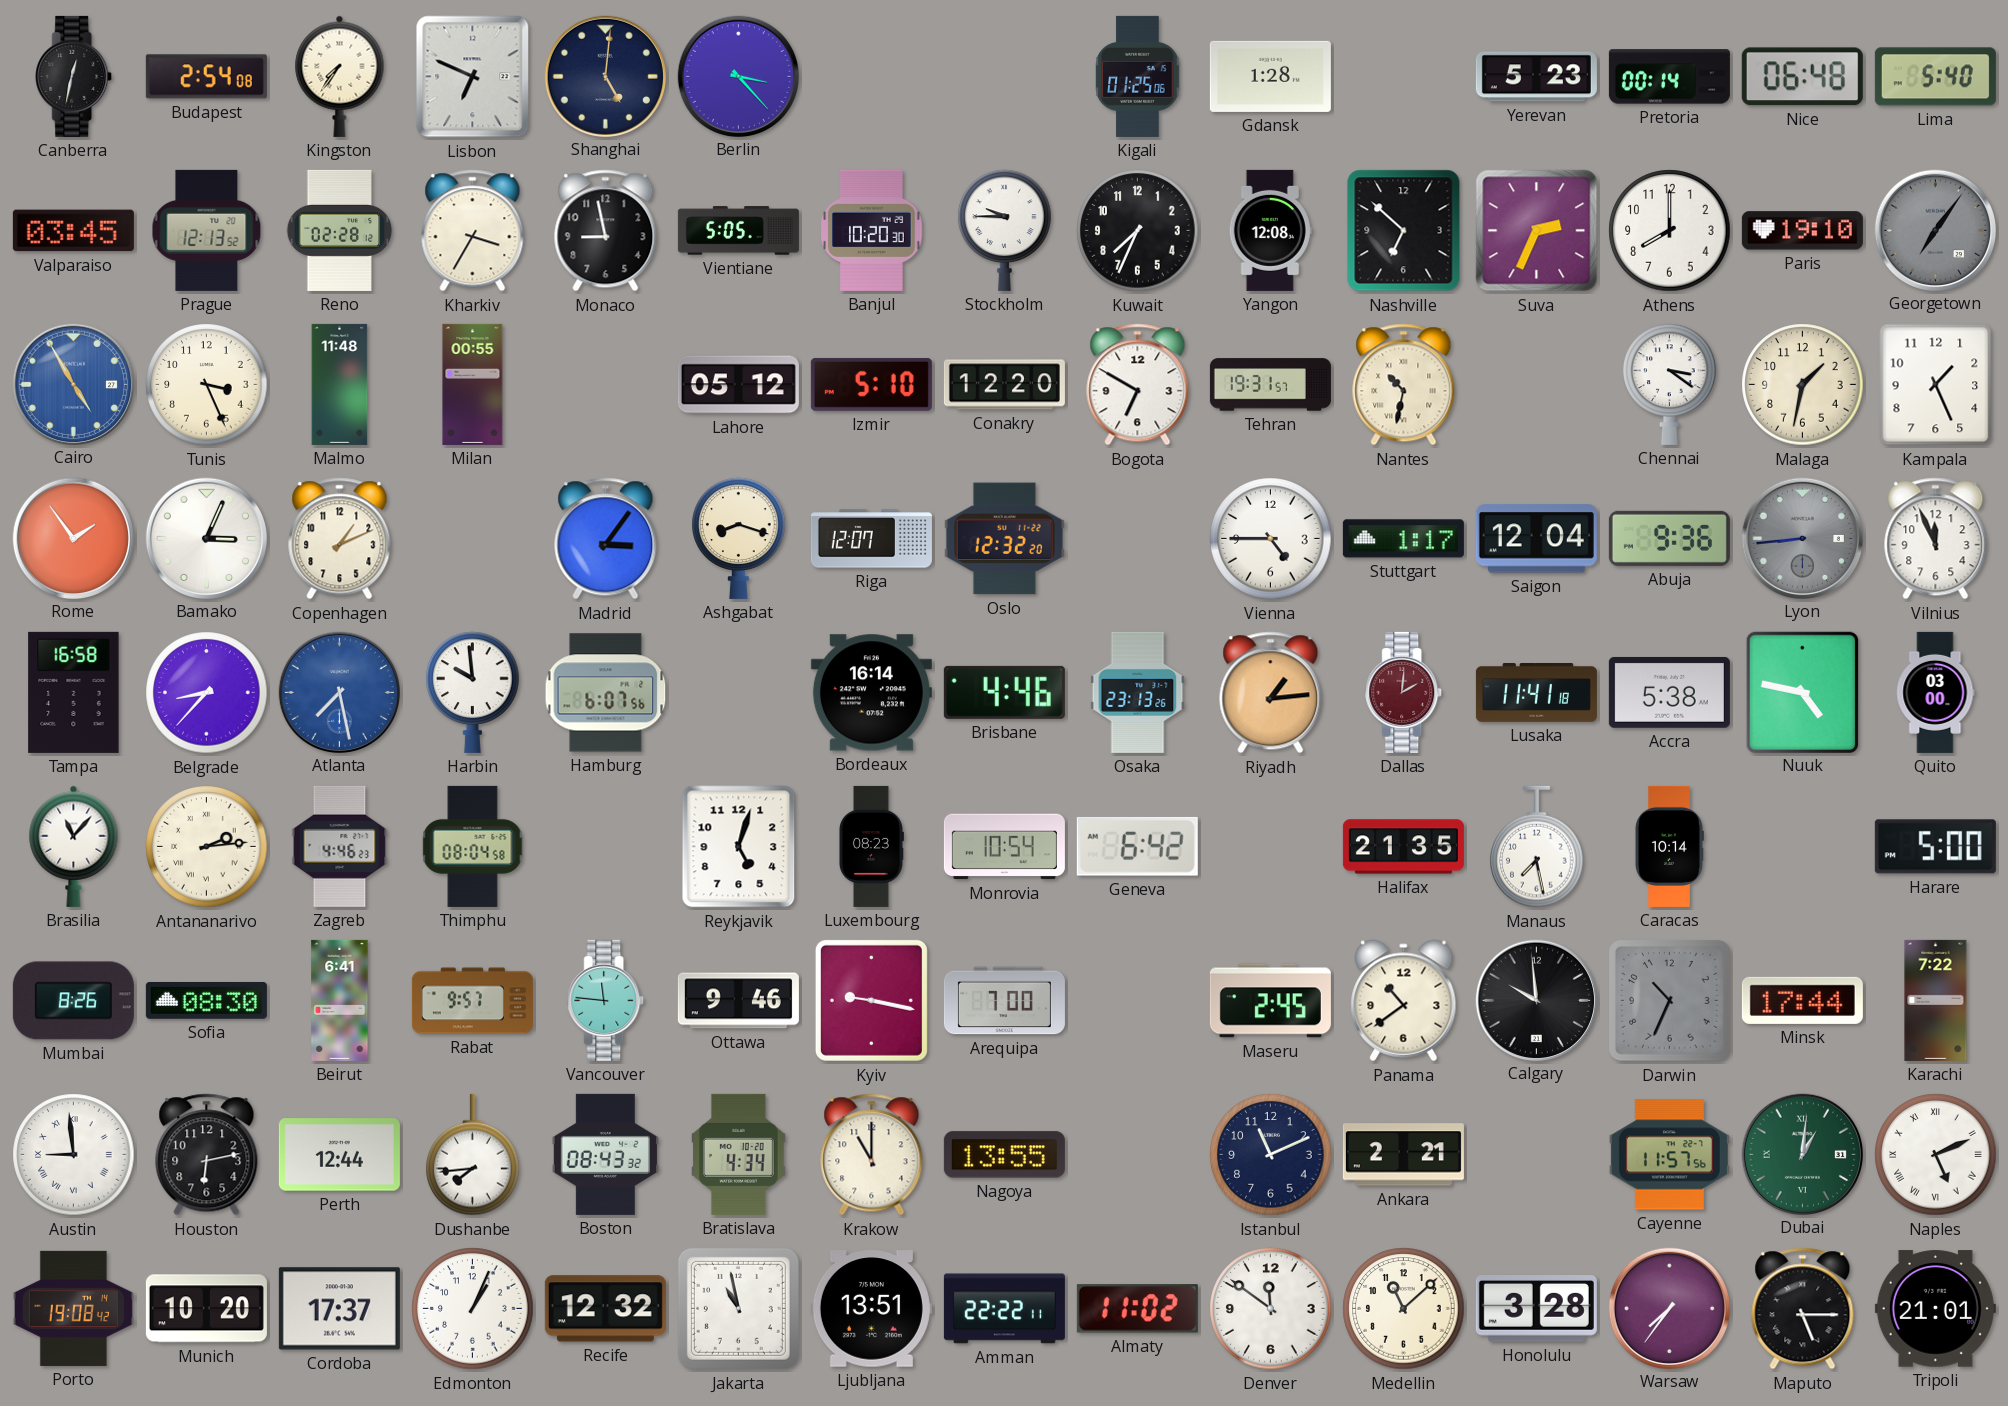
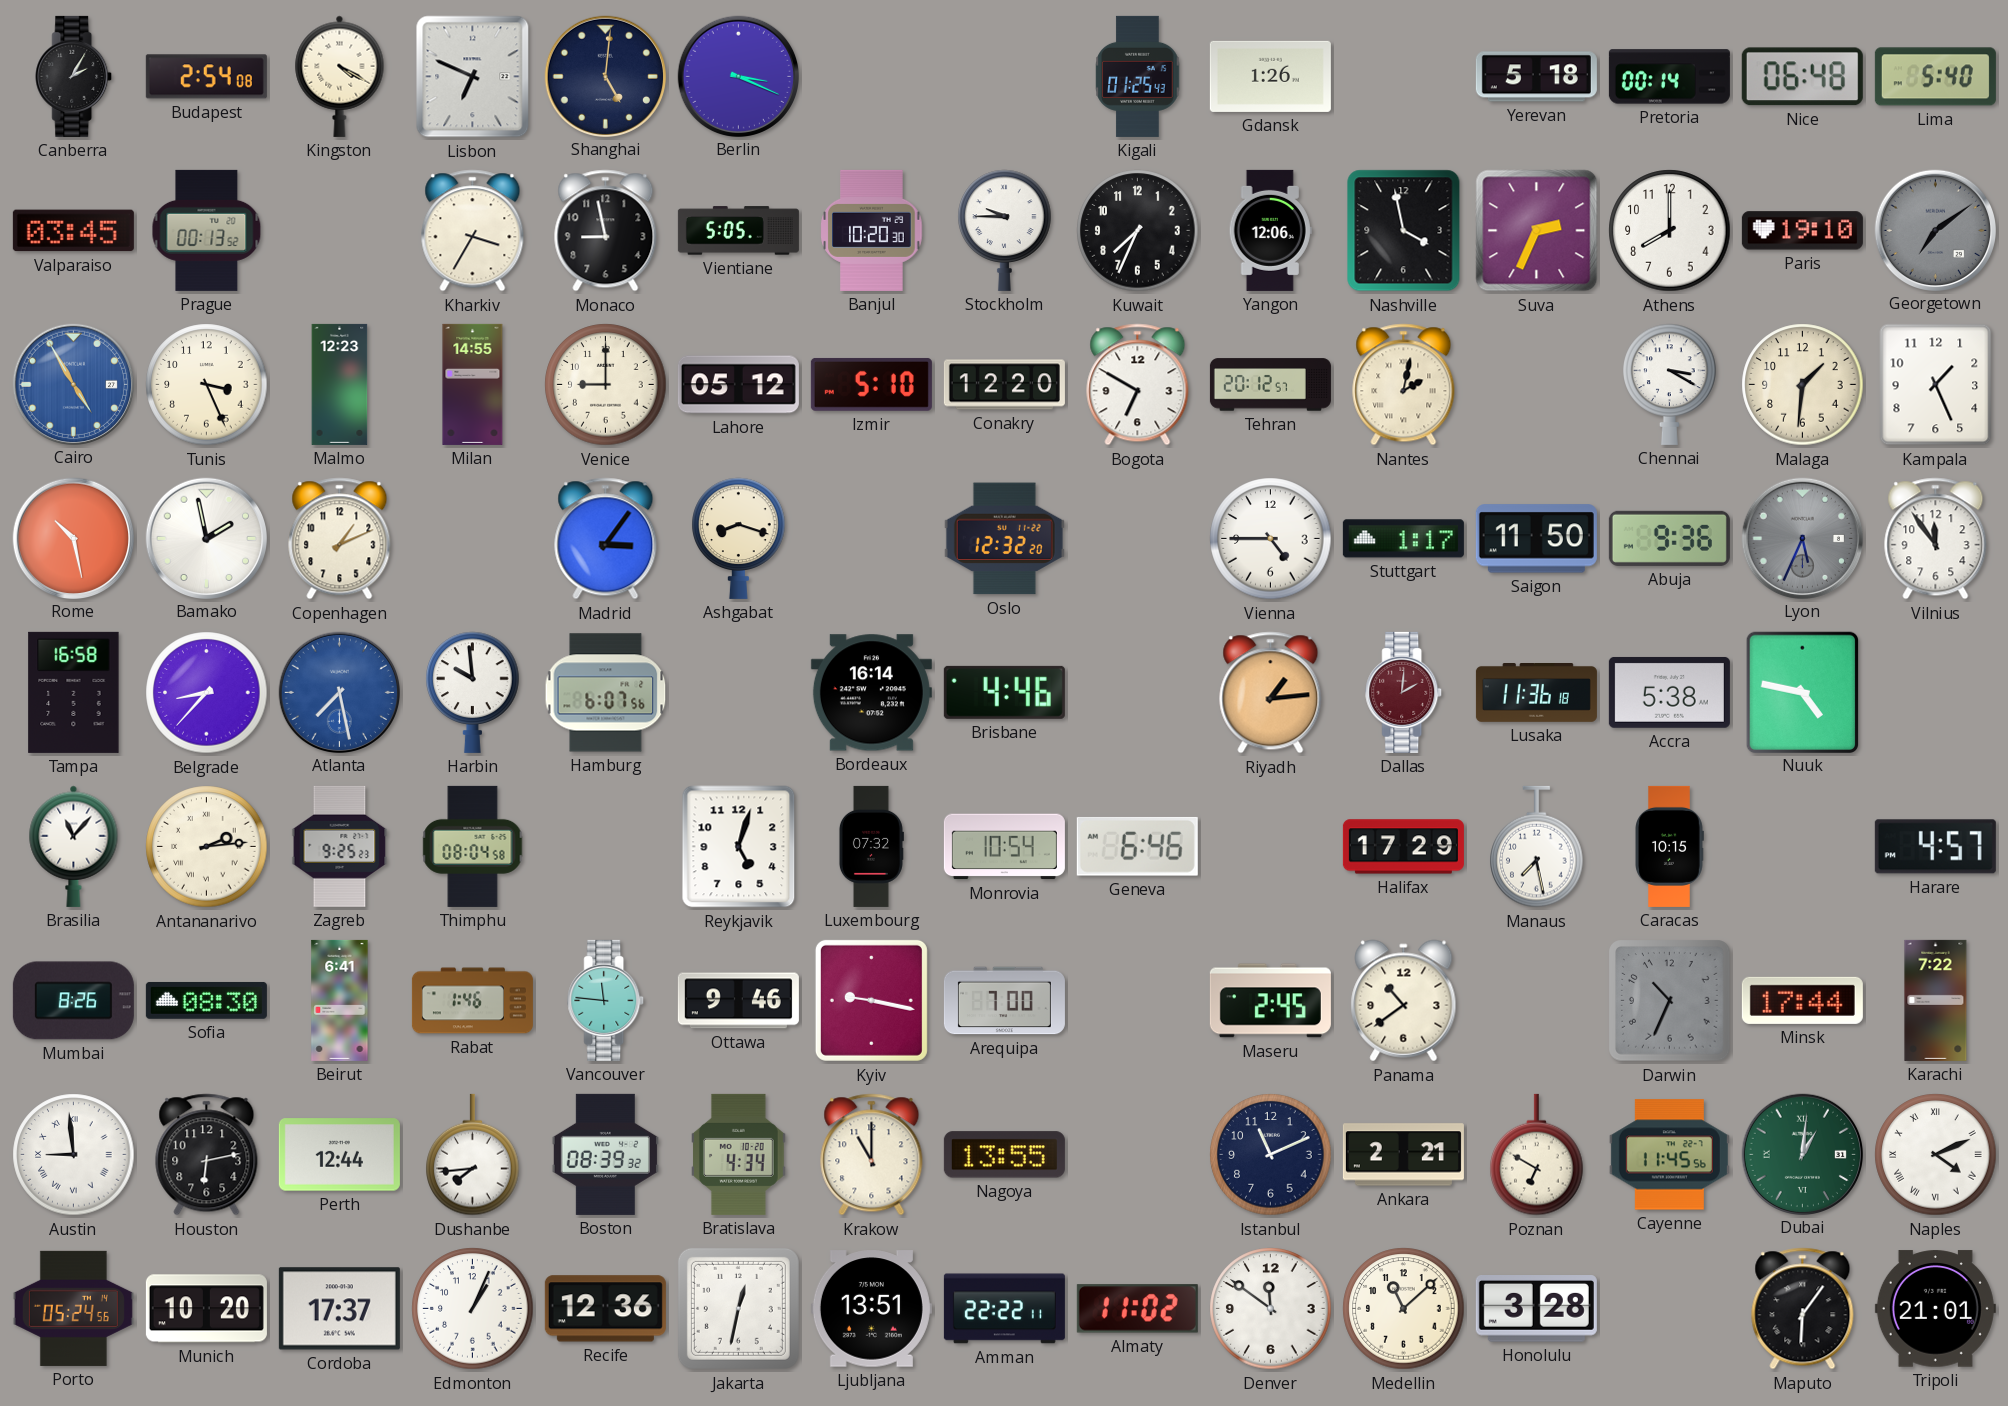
Canberra: 12:32 -> 2:05 (74, 76)
Kingston: 7:36 -> 4:20 (340, 76)
Berlin: 3:23 -> 3:19 (738, 76)
Kigali: 01:25:06 -> 01:25:43 (1138, 76)
Gdansk: 1:28 -> 1:26 (1270, 76)
Yerevan: 5:23 -> 5:18 (1536, 77)
Prague: 12:13 -> 00:13 (207, 230)
Reno: 02:28 -> none (340, 230)
Yangon: 12:08 -> 12:06 (1270, 230)
Nashville: 6:52 -> 3:58 (1404, 231)
Georgetown: 7:06 -> 7:09 (1935, 230)
Malmo: 11:48 -> 12:23 (340, 384)
Milan: 00:55 -> 14:55 (473, 384)
Venice: none -> 9:00 (606, 385)
Tehran: 19:31 -> 20:12 (1270, 385)
Nantes: 10:32 -> 2:02 (1404, 385)
Chennai: 3:21 -> 3:20 (1670, 384)
Malaga: 1:32 -> 1:31 (1803, 385)
Rome: 1:54 -> 10:28 (73, 538)
Bamako: 3:04 -> 1:58 (206, 538)
Riga: 12:07 -> none (871, 539)
Saigon: 12:04 -> 11:50 (1536, 539)
Lyon: 8:44 -> 5:34 (1802, 538)
Vilnius: 11:56 -> 11:54 (1936, 539)
Osaka: 23:13 -> none (1138, 692)
Lusaka: 11:41 -> 11:36 (1536, 693)
Quito: 03:00 -> none (1936, 692)
Zagreb: 4:46 -> 9:25 (340, 846)
Luxembourg: 08:23 -> 07:32 (871, 846)
Geneva: 6:42 -> 6:46 (1137, 846)
Halifax: 21:35 -> 17:29 (1403, 847)
Caracas: 10:14 -> 10:15 (1669, 846)
Harare: 5:00 -> 4:57 (1935, 847)
Rabat: 9:57 -> 1:46 (472, 1001)
Calgary: 9:59 -> none (1536, 1000)
Boston: 08:43 -> 08:39 (605, 1154)
Poznan: none -> 6:50 (1537, 1155)
Cayenne: 11:57 -> 11:45 (1669, 1155)
Naples: 5:11 -> 4:11 (1936, 1155)
Porto: 19:08 -> 05:24 (73, 1308)
Recife: 12:32 -> 12:36 (605, 1309)
Jakarta: 10:58 -> 12:32 (738, 1308)
Warsaw: 7:36 -> none (1669, 1308)
Maputo: 5:15 -> 6:06 (1803, 1309)
